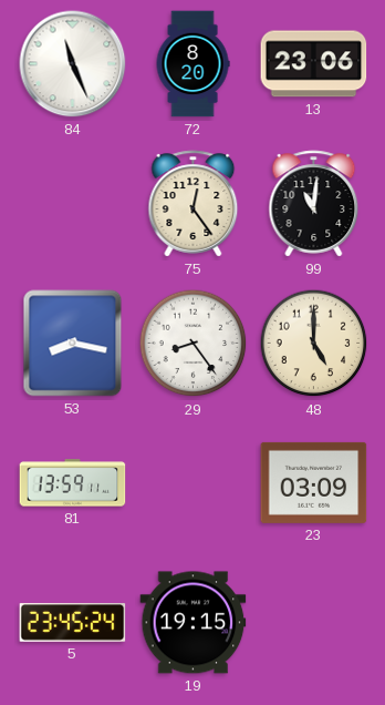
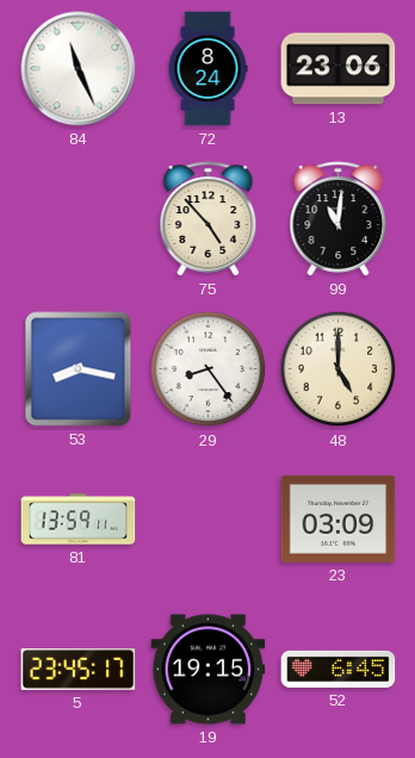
72: 8:20 -> 8:24 (207, 69)
75: 12:24 -> 4:53 (209, 219)
5: 23:45:24 -> 23:45:17 (79, 670)
52: none -> 6:45 (339, 669)
